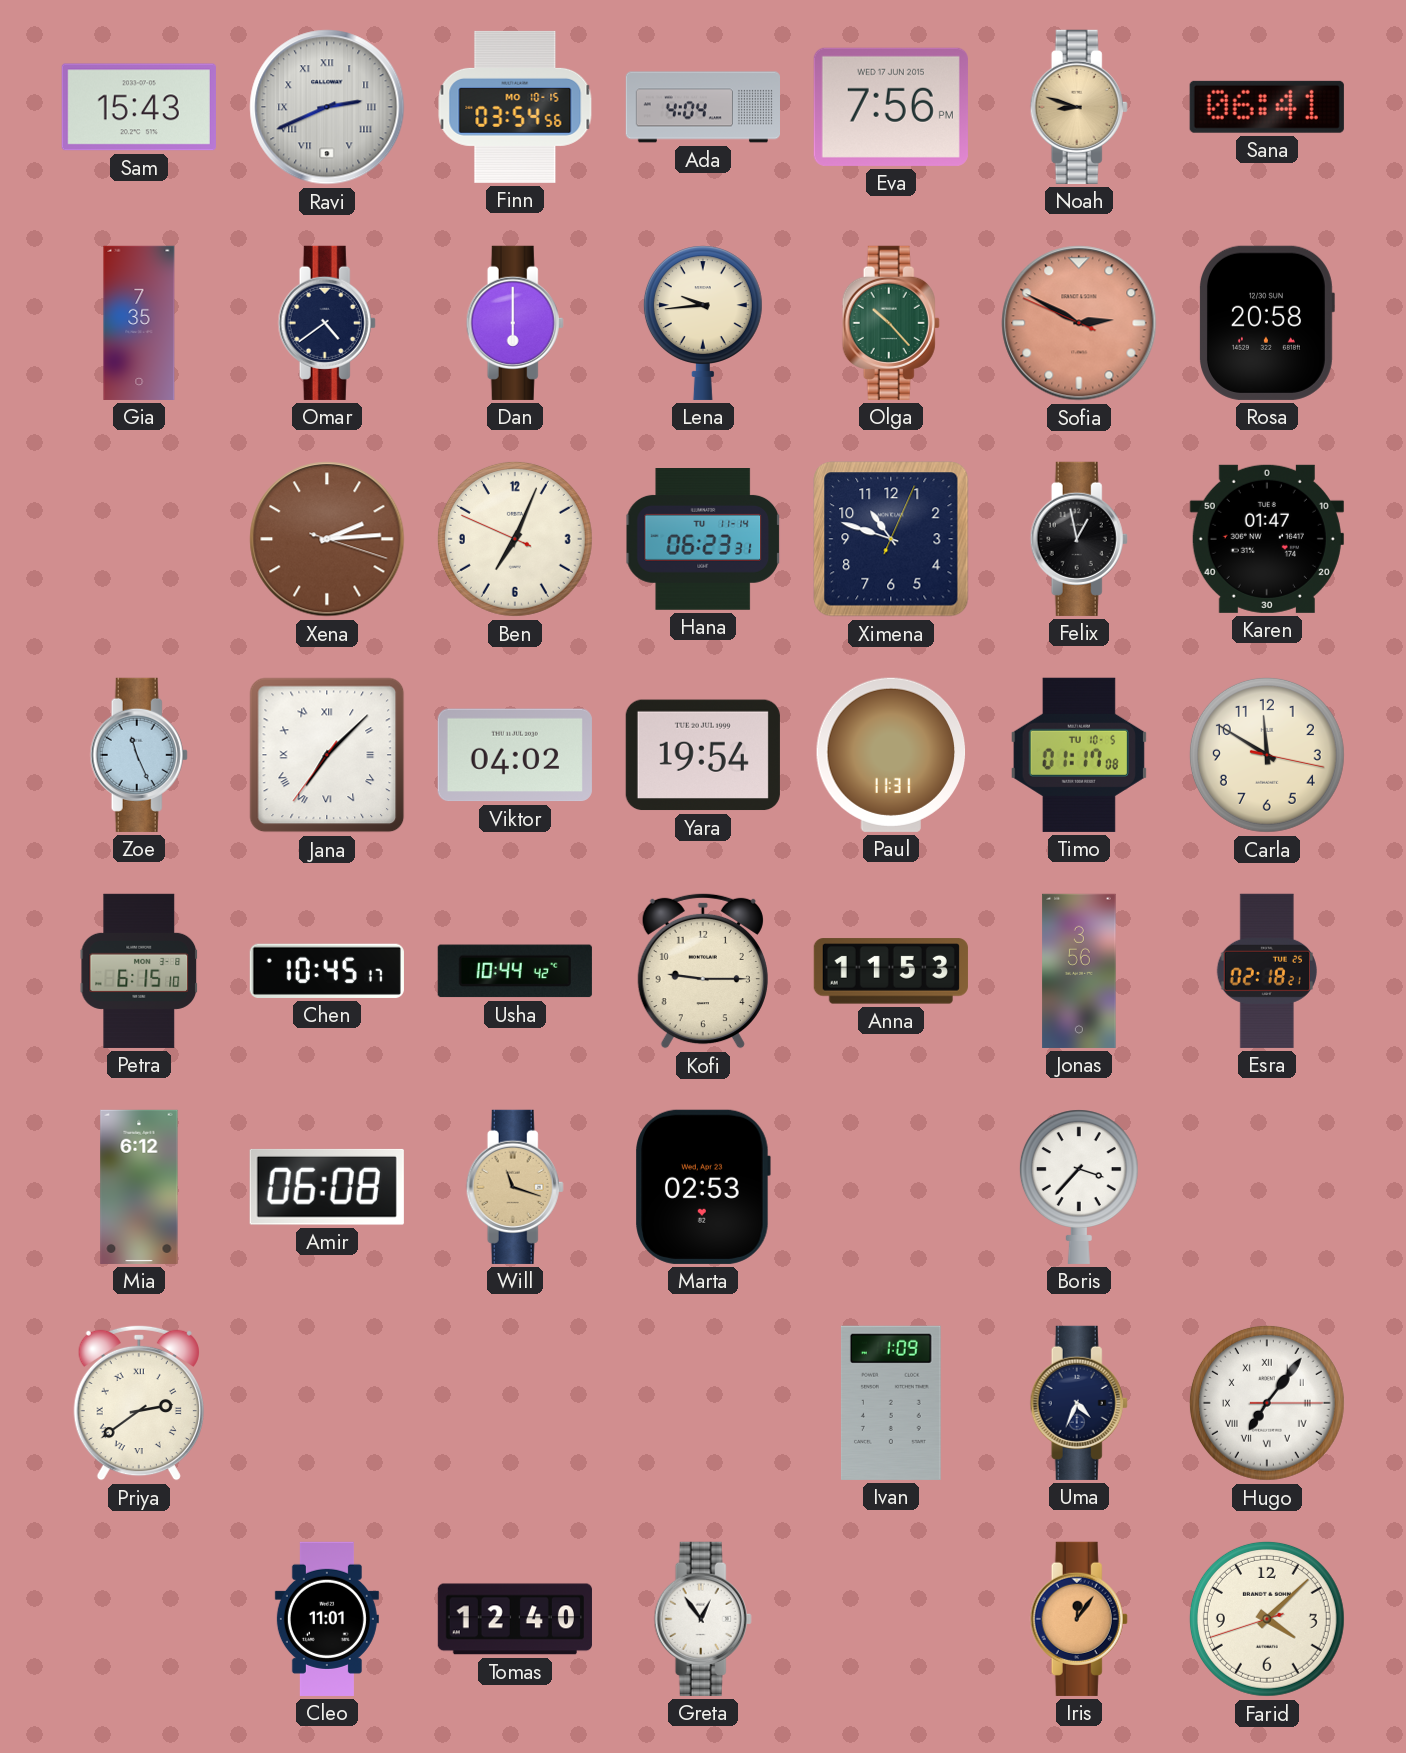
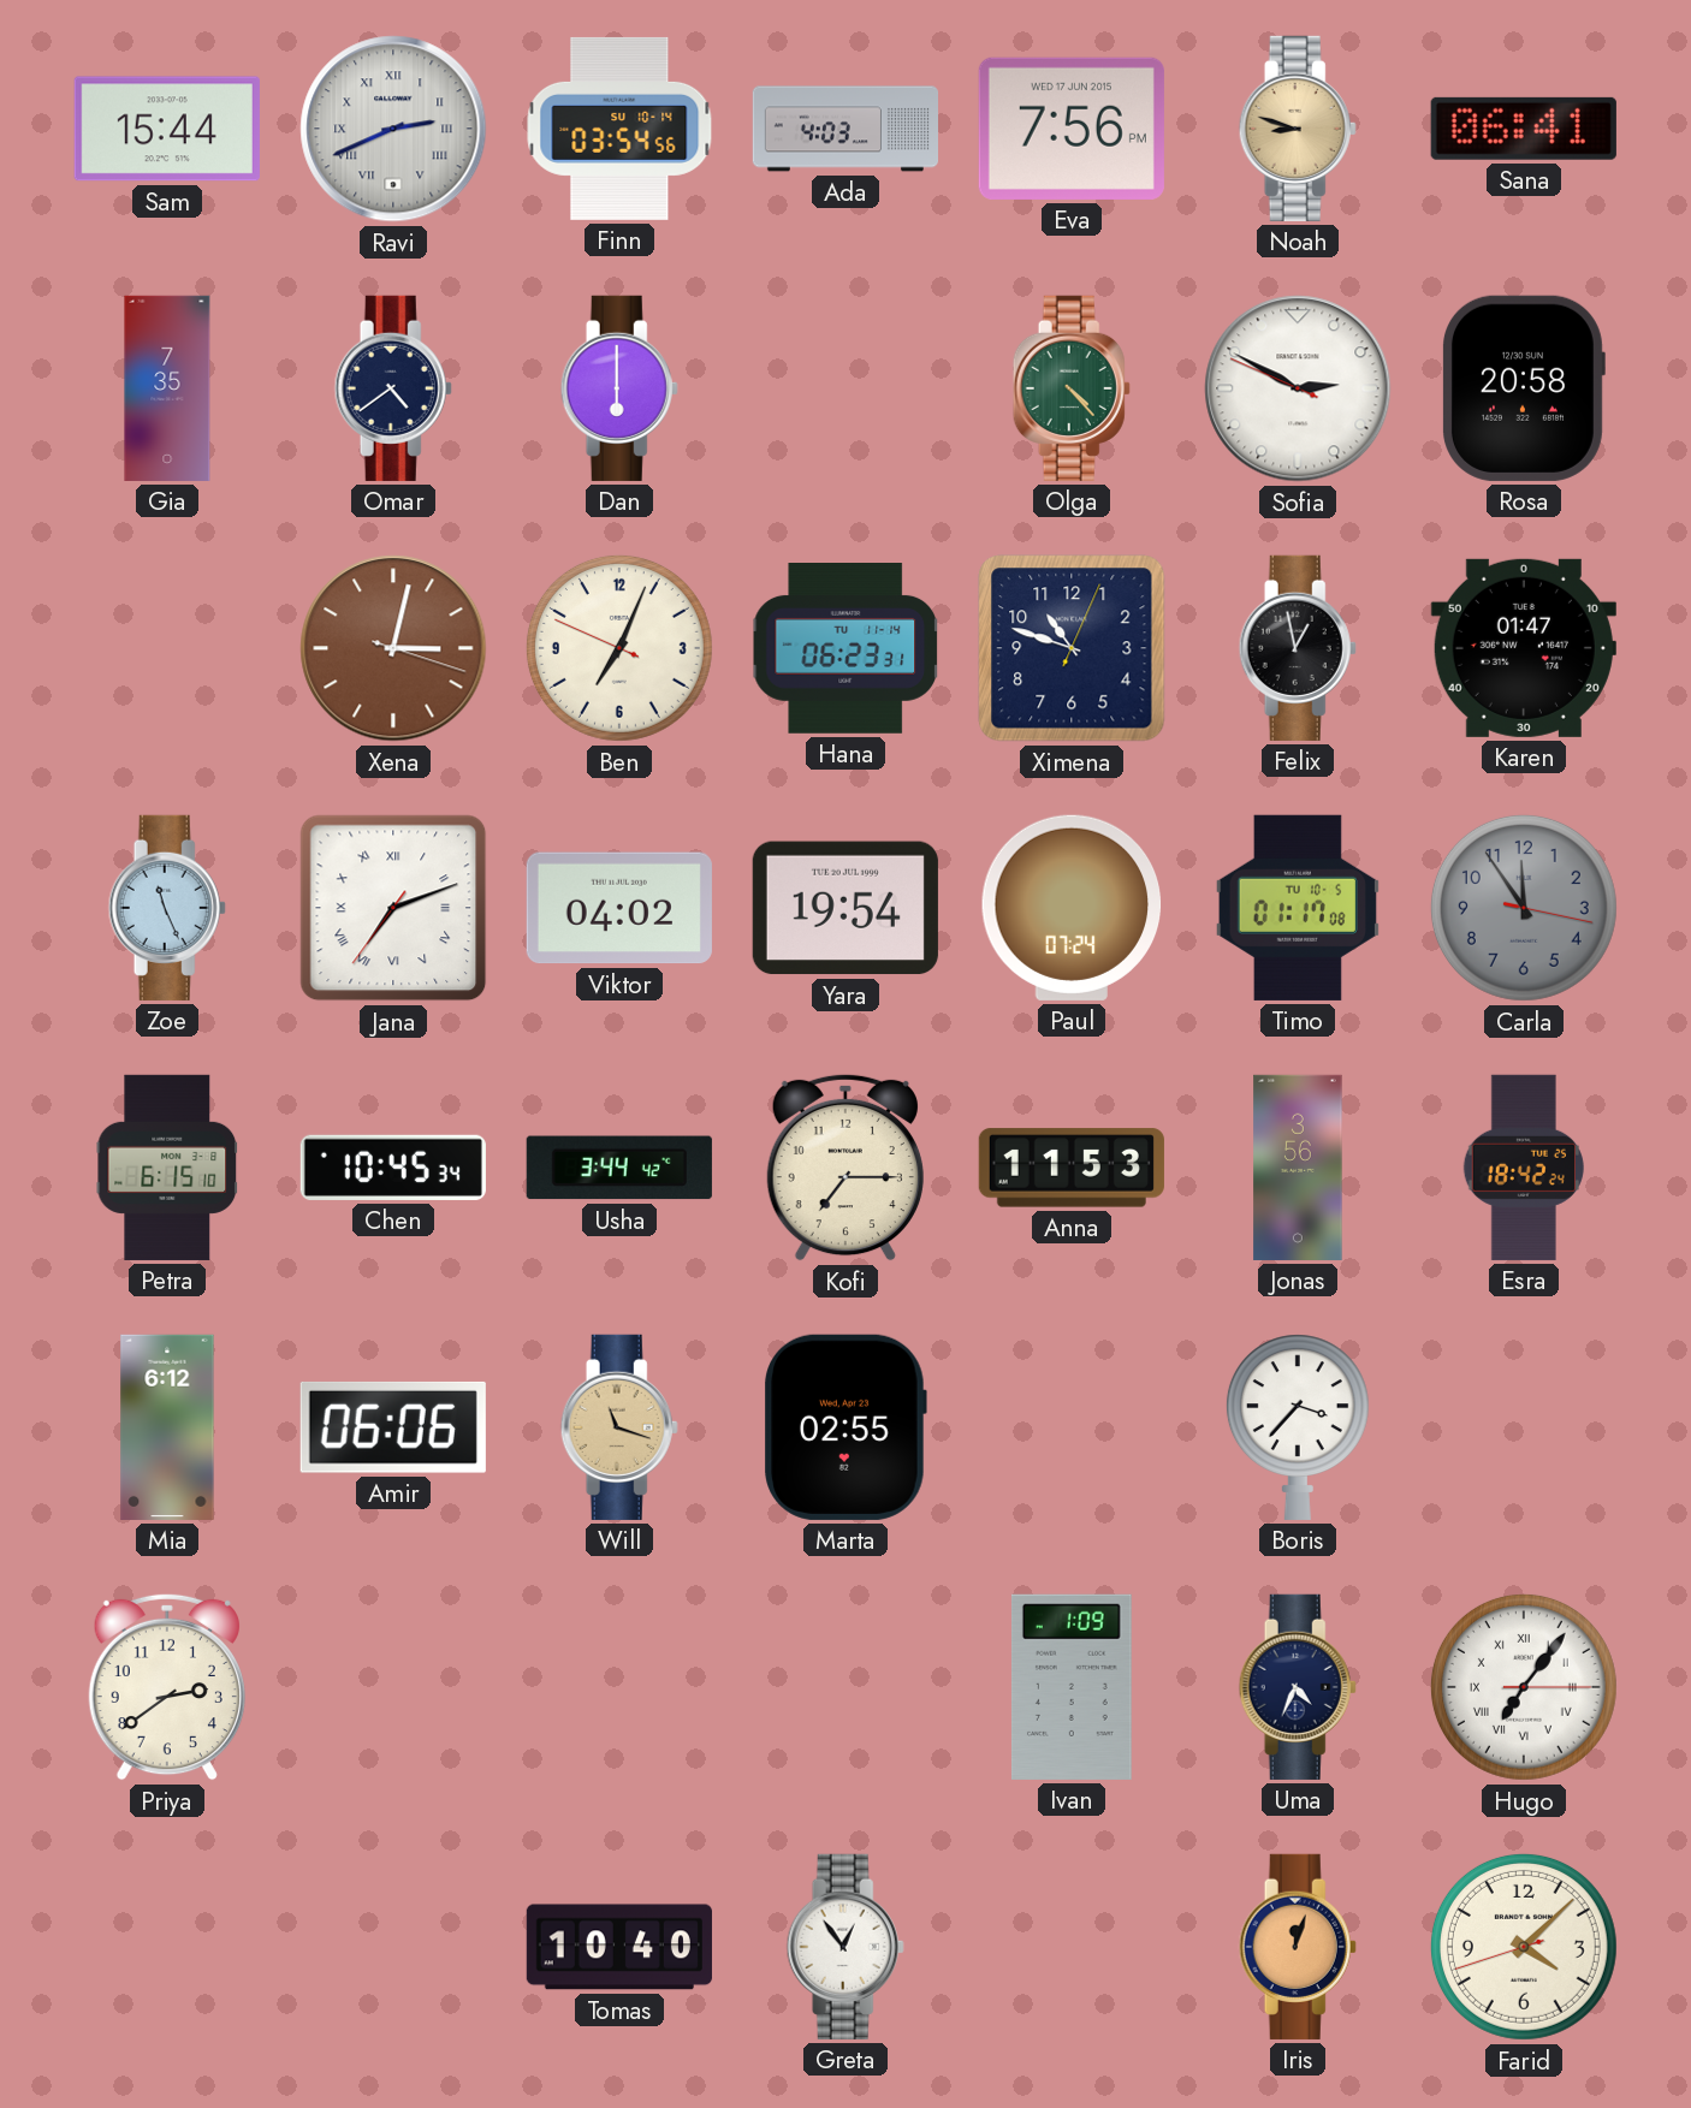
Sam: 15:43 -> 15:44 (167, 129)
Finn date: MO 10-15 -> SU 10-14 (619, 129)
Ada: 4:04 -> 4:03 (844, 129)
Lena: 9:44 -> none (703, 323)
Olga: 10:23 -> 4:23 (1072, 388)
Sofia dial: salmon -> white (1298, 388)
Xena: 2:14 -> 3:02 (393, 648)
Jana: 7:07 -> 7:11 (393, 908)
Paul: 11:31 -> 07:24 (1072, 908)
Carla: 11:50 -> 11:54 (1524, 908)
Carla dial: cream -> grey (1524, 908)
Chen: 10:45:17 -> 10:45:34 (393, 1168)
Usha: 10:44 -> 3:44 (619, 1168)
Kofi: 9:15 -> 7:15 (845, 1168)
Esra: 02:18 -> 18:42 (1524, 1168)
Amir: 06:08 -> 06:06 (393, 1427)
Marta: 02:53 -> 02:55 (845, 1427)
Priya numerals: Roman -> Arabic (167, 1687)
Cleo: 11:01 -> none (327, 1619)
Tomas: 12:40 -> 10:40 (619, 1947)
Iris: 12:06 -> 12:03 (1298, 1947)
